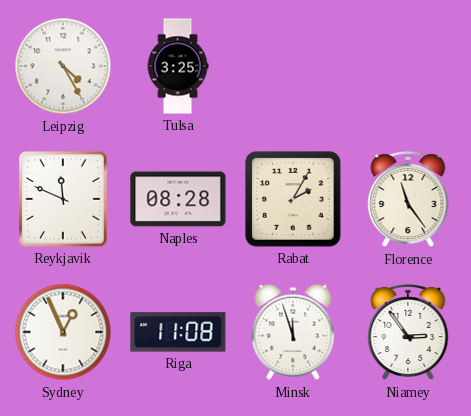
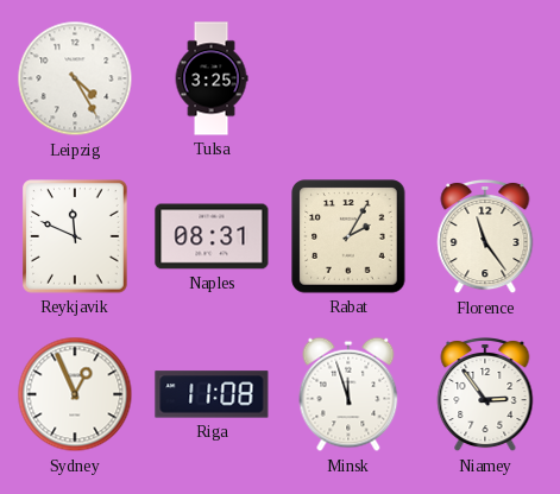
Naples: 08:28 -> 08:31 (212, 236)
